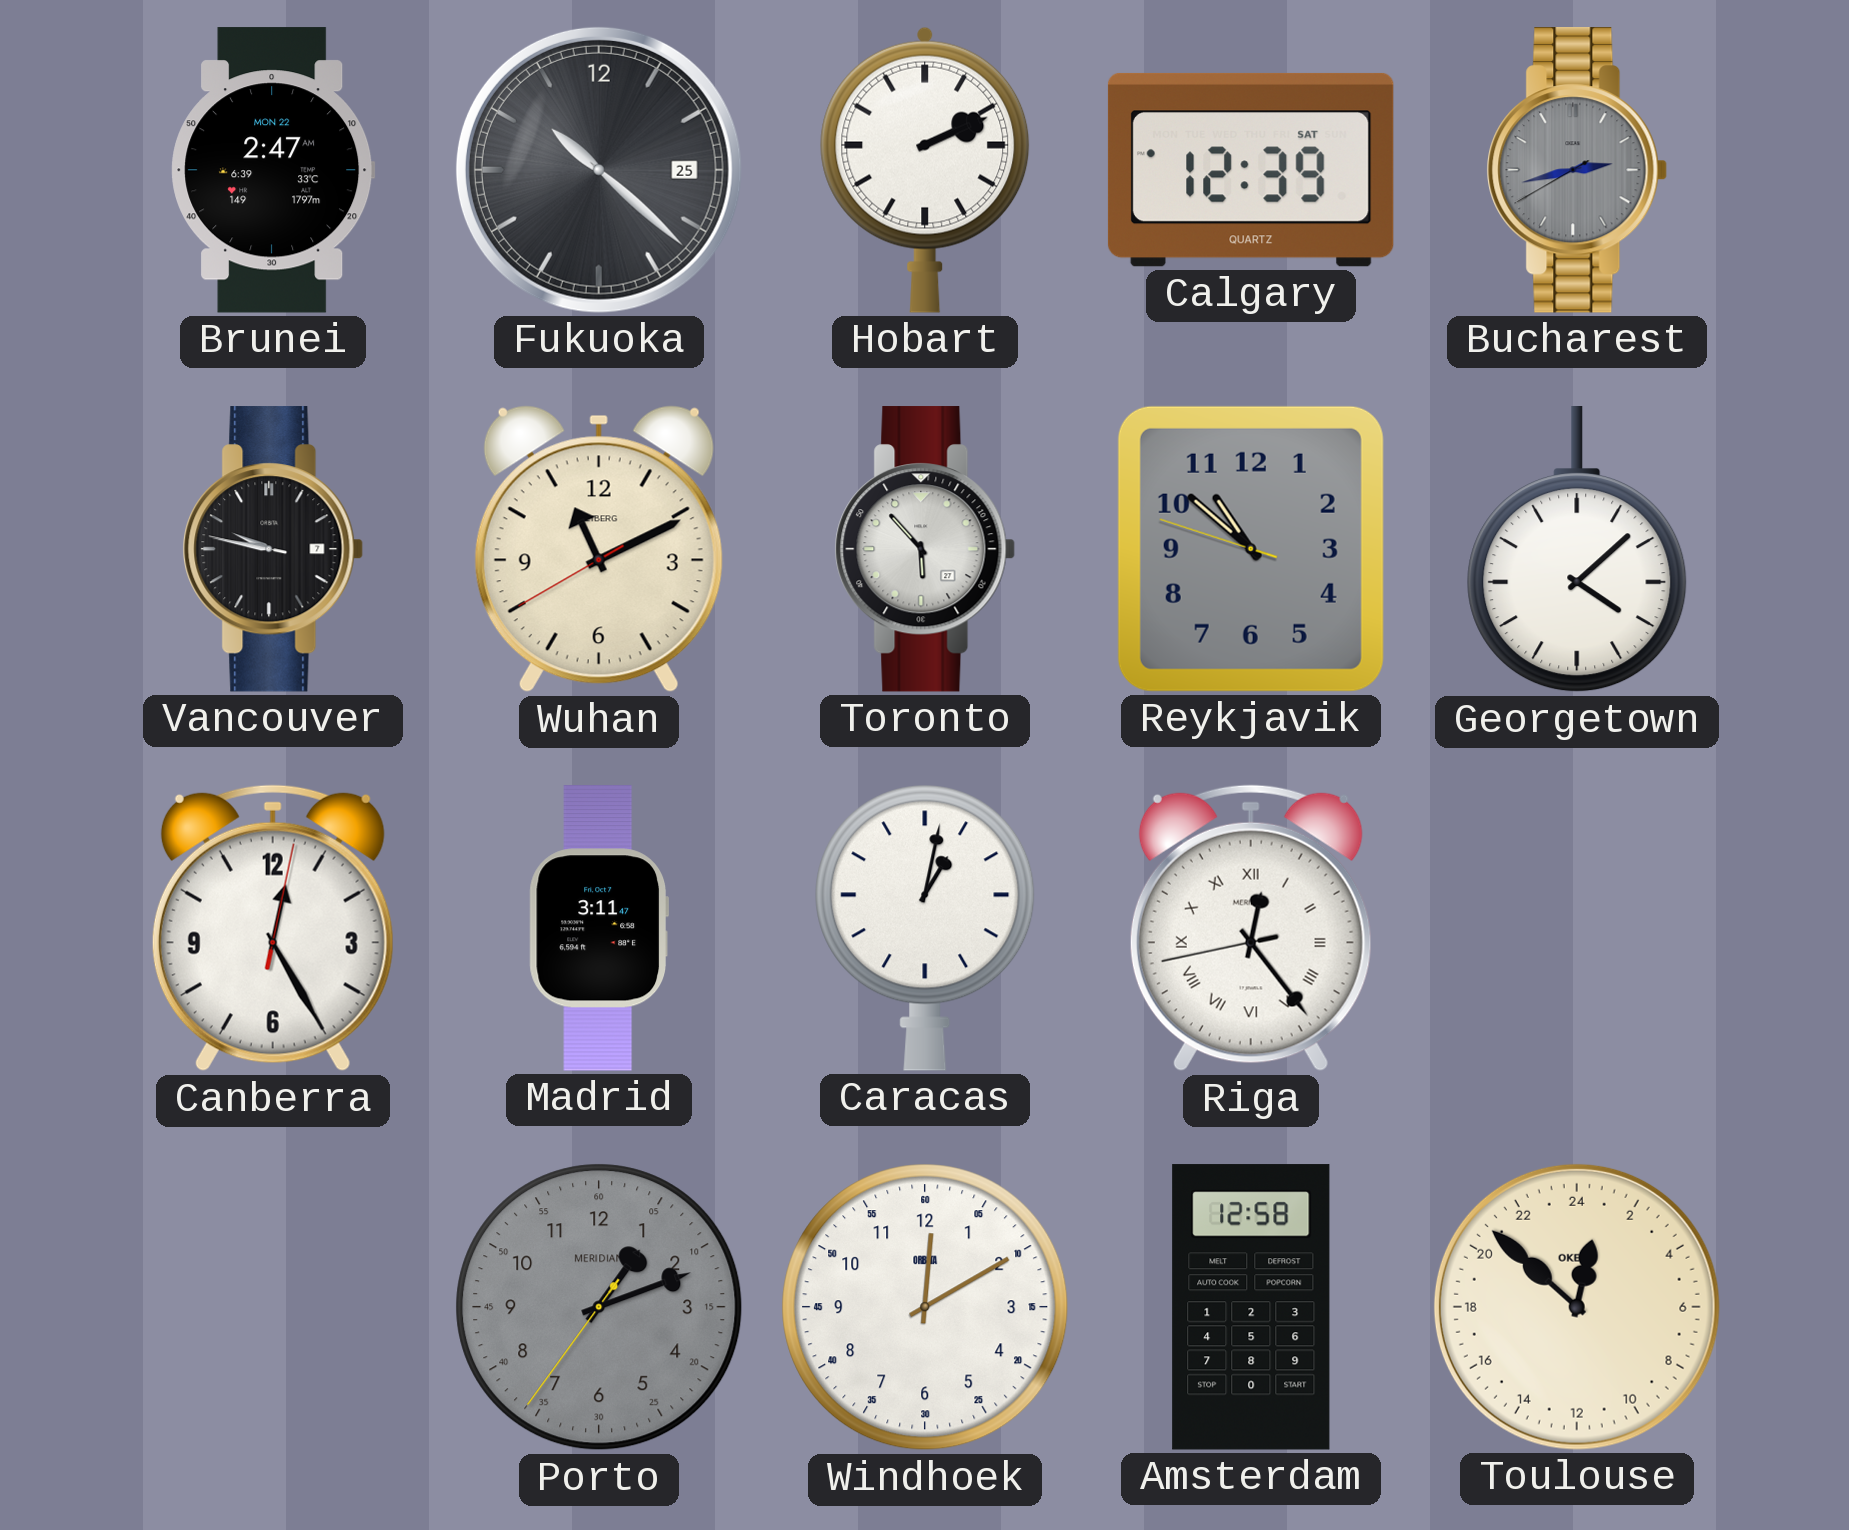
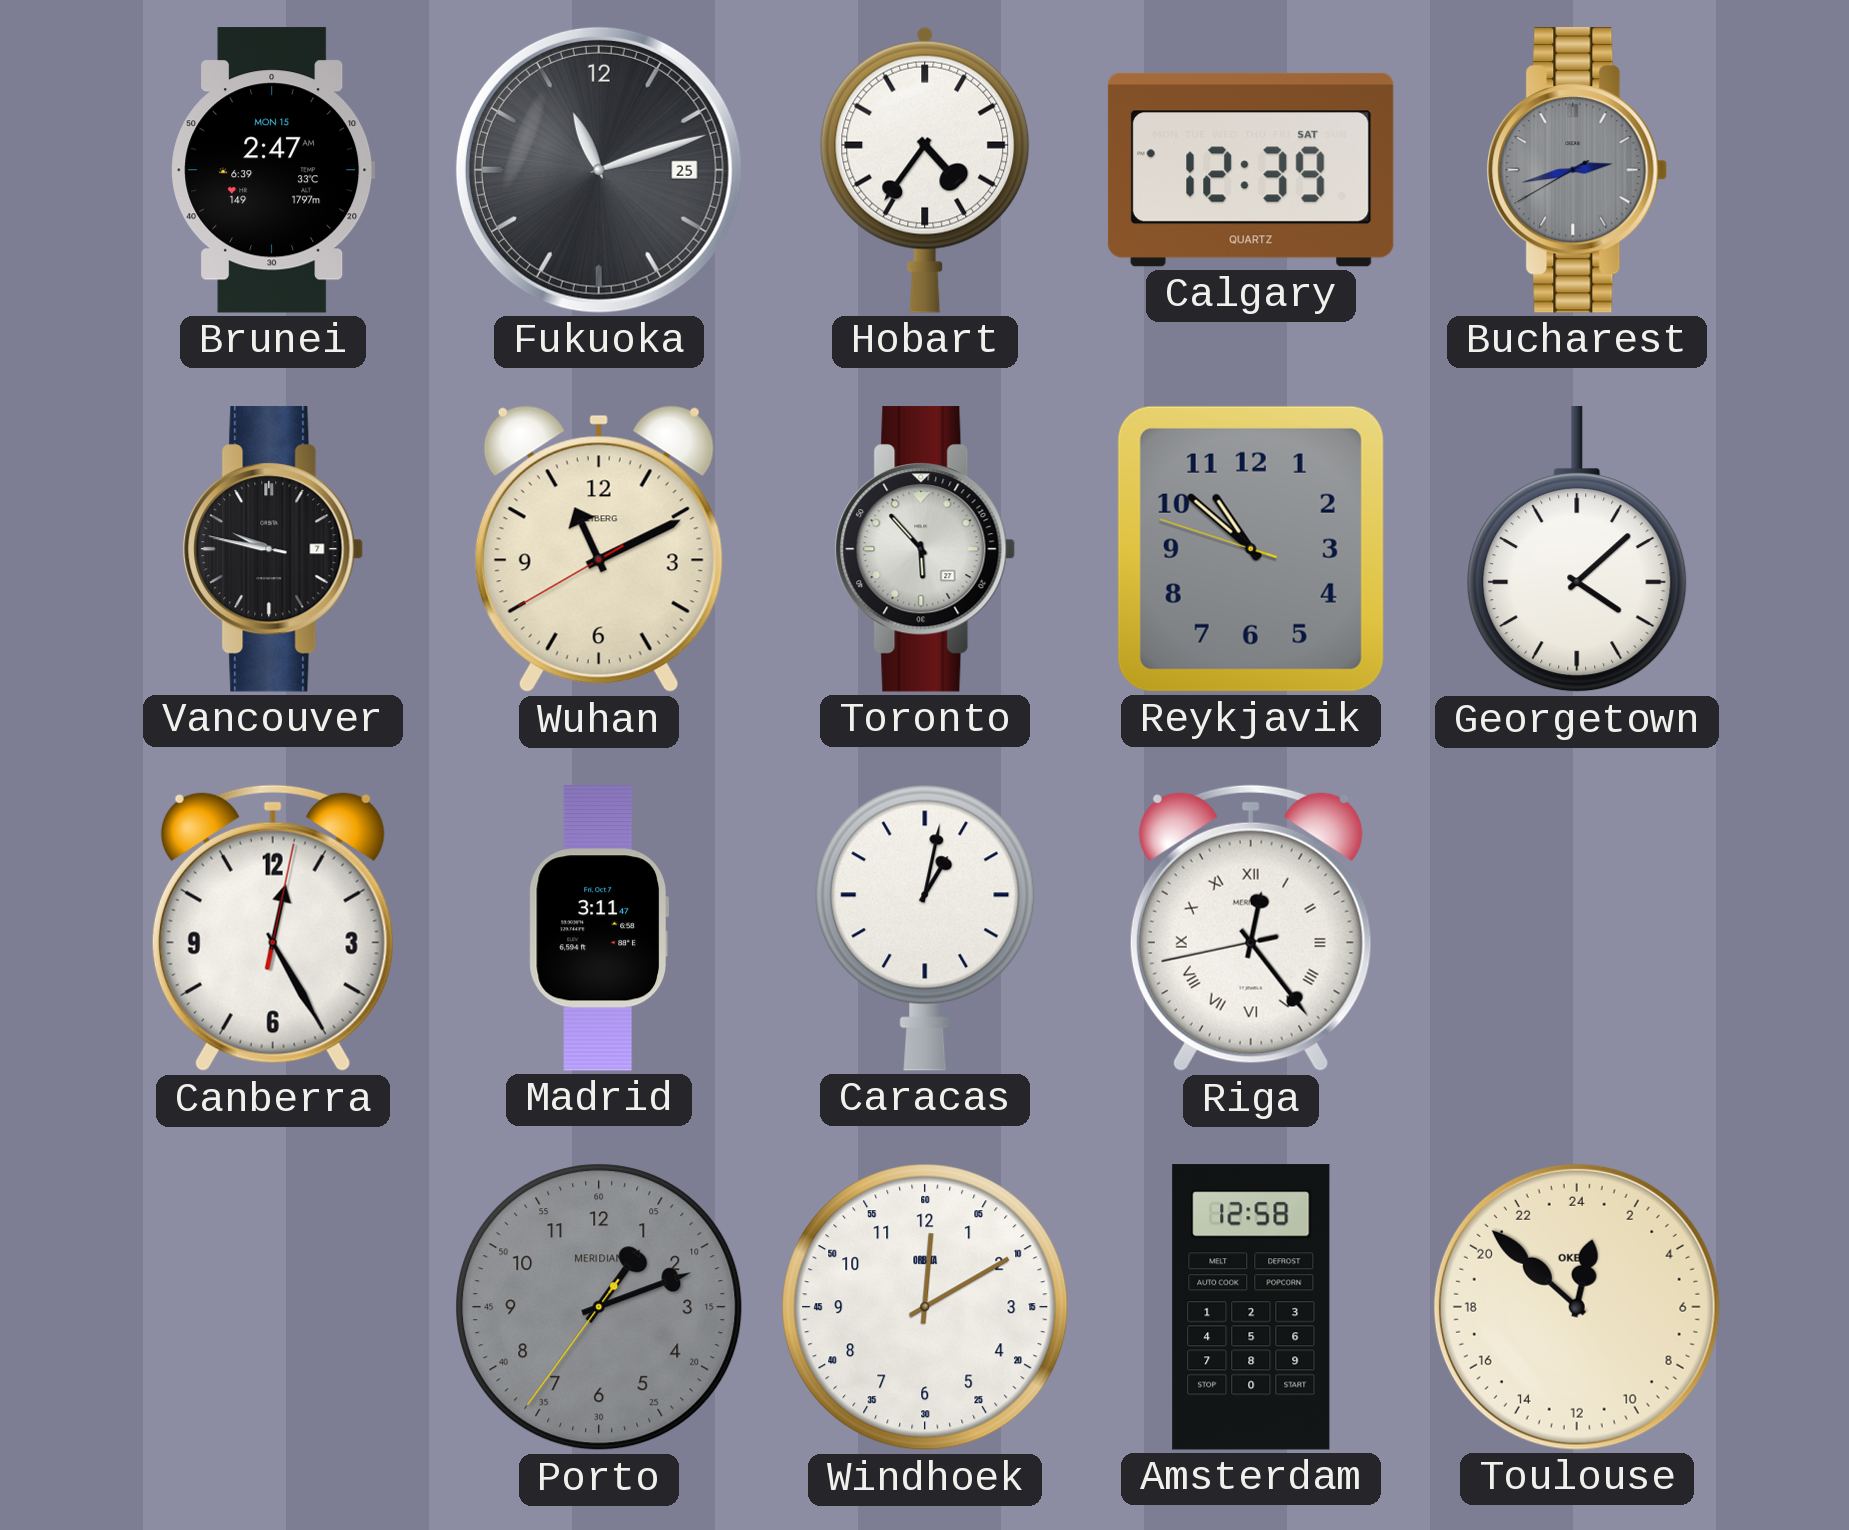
Brunei date: MON 22 -> MON 15 (273, 170)
Fukuoka: 10:22 -> 11:12 (599, 170)
Hobart: 2:11 -> 4:36 (925, 170)
